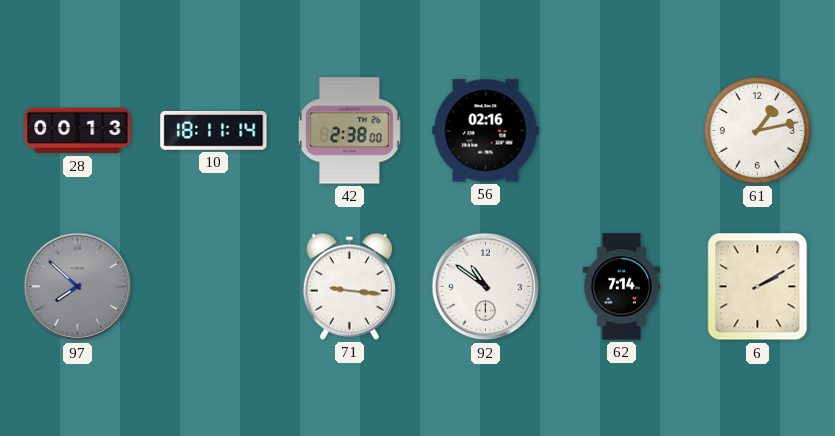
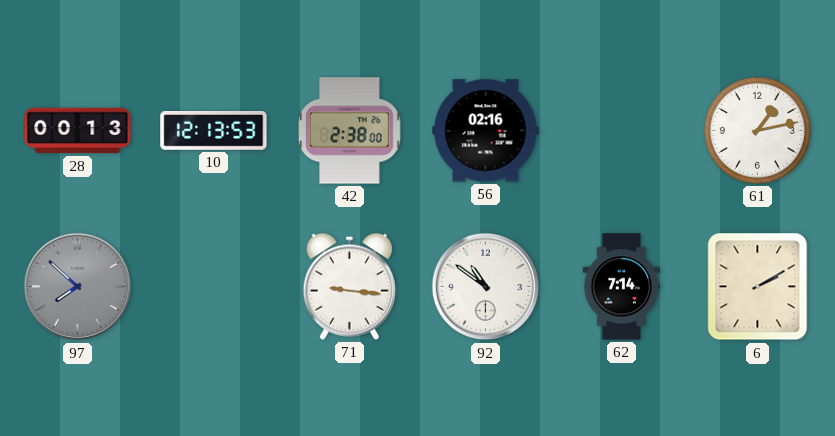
10: 18:11 -> 12:13 (214, 131)
